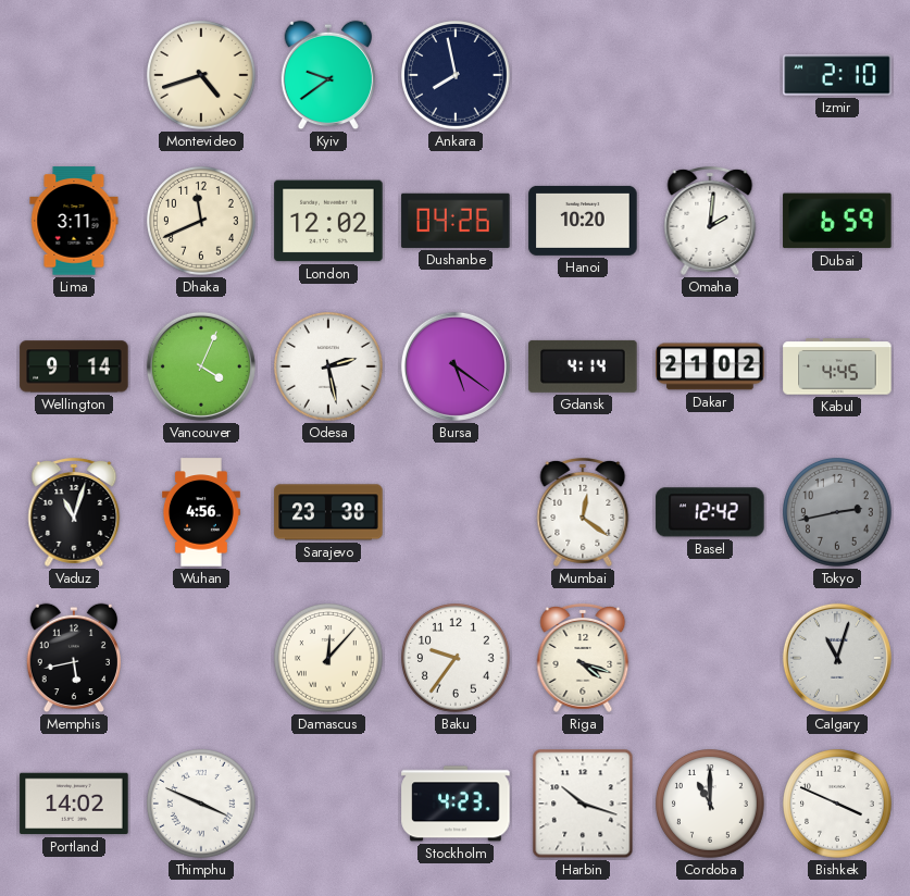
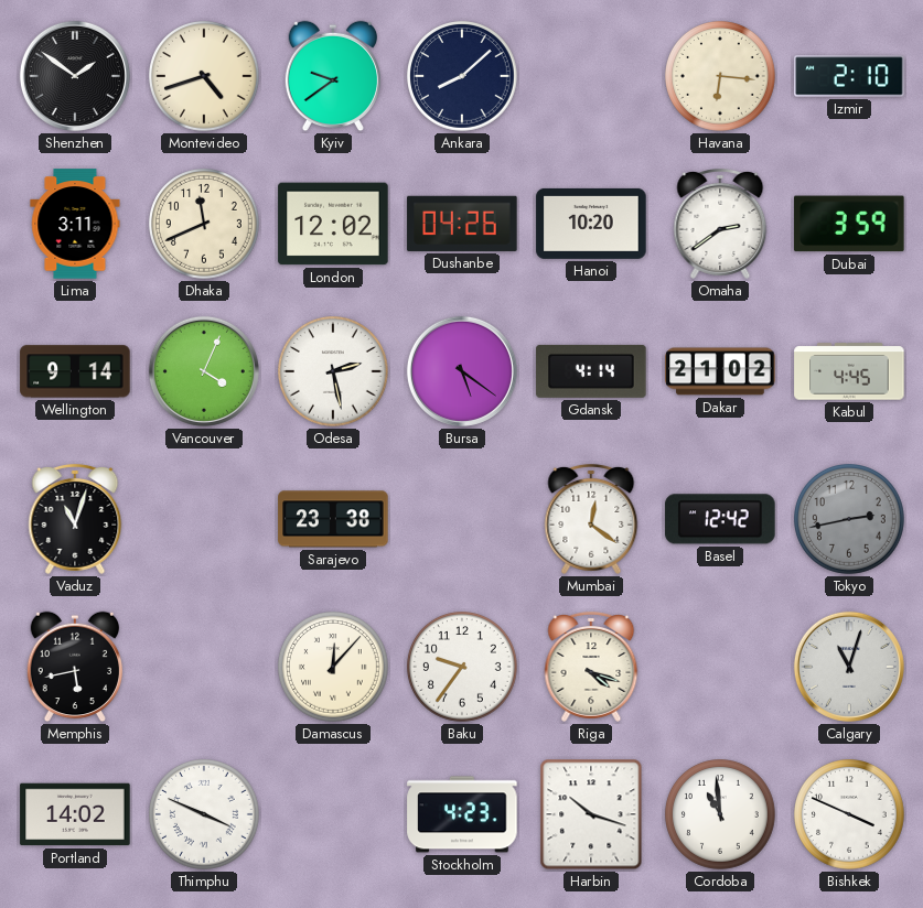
Shenzhen: none -> 1:51 (75, 76)
Ankara: 7:58 -> 8:08 (463, 77)
Havana: none -> 6:16 (721, 77)
Omaha: 2:01 -> 2:39 (720, 224)
Dubai: 6:59 -> 3:59 (849, 224)
Wuhan: 4:56 -> none (201, 512)
Cordoba: 11:00 -> 10:59 (721, 815)
